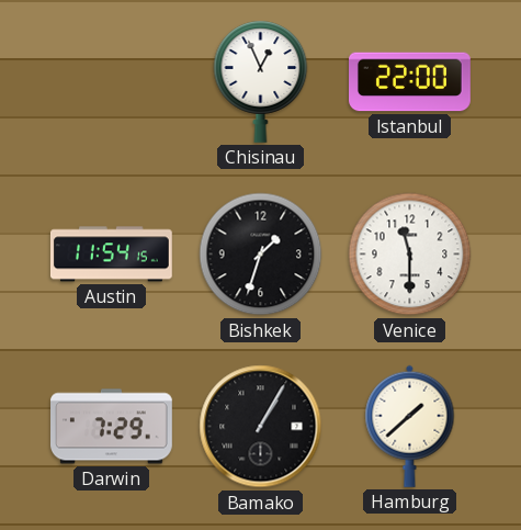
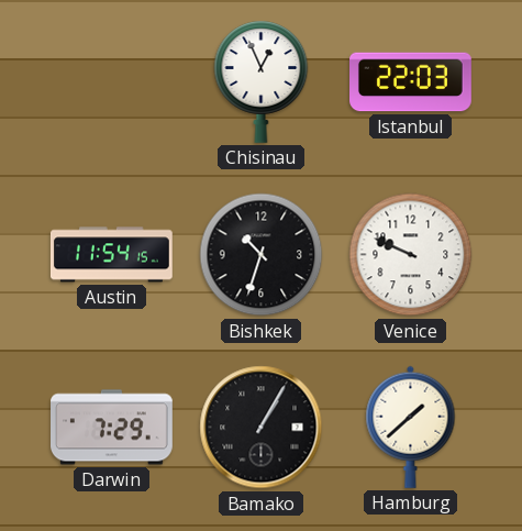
Istanbul: 22:00 -> 22:03 (411, 82)
Bishkek: 1:33 -> 10:33 (262, 255)
Venice: 11:30 -> 9:49 (411, 255)
